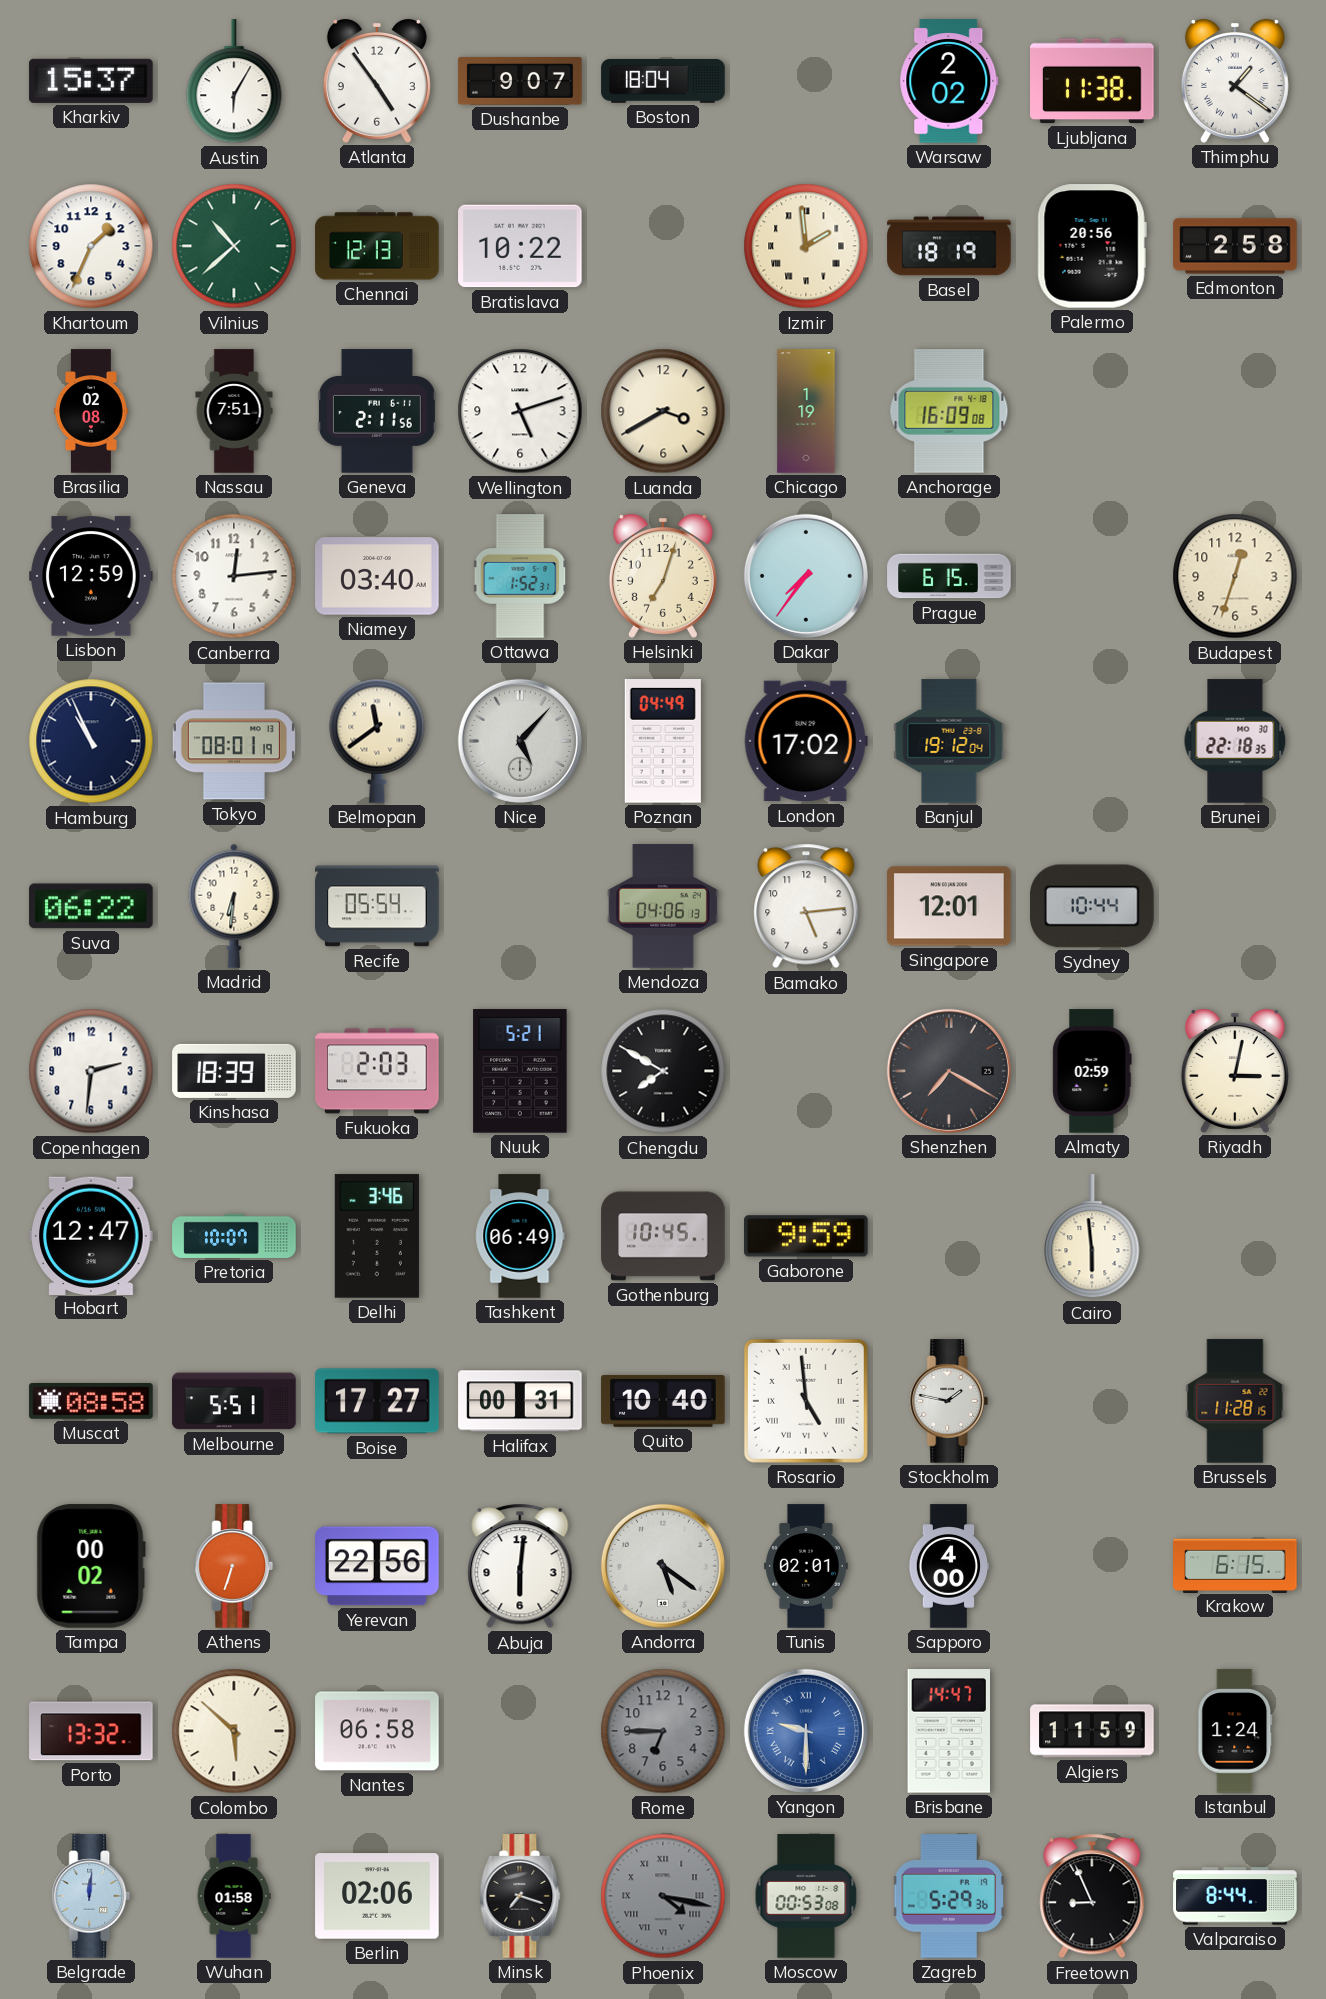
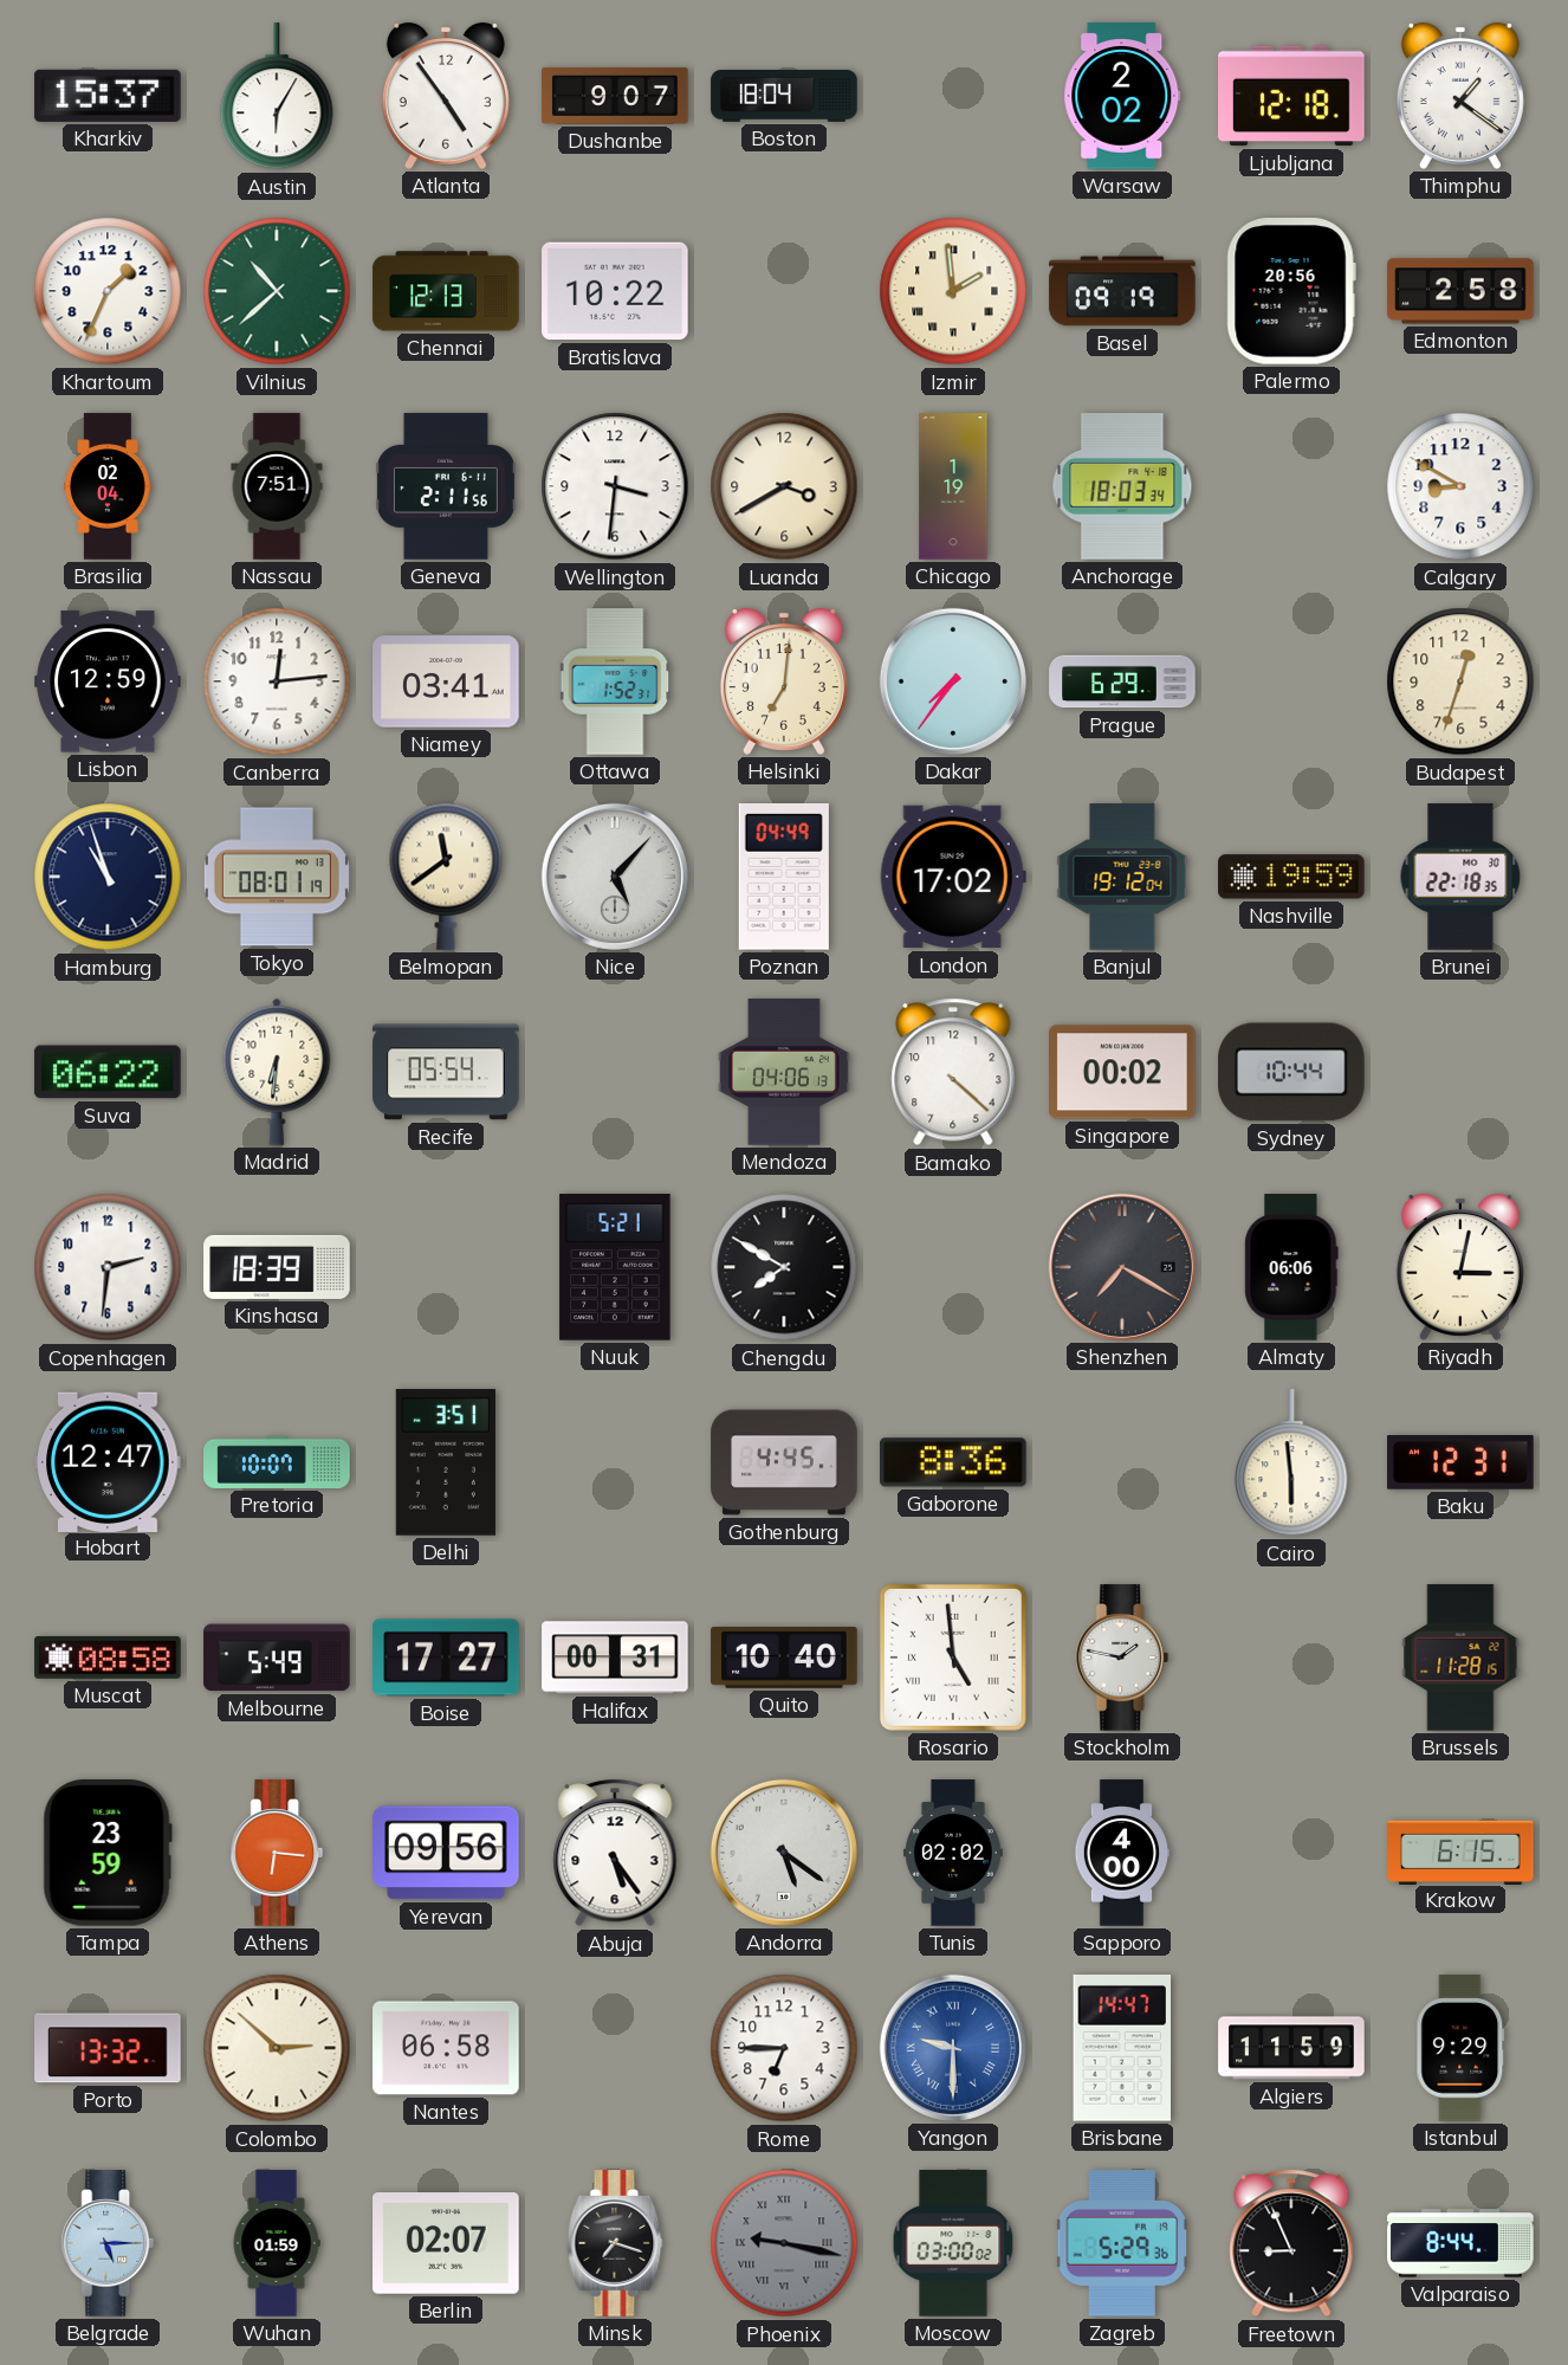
Ljubljana: 11:38 -> 12:18 (1291, 96)
Basel: 18:19 -> 09:19 (1122, 291)
Brasilia: 02:08 -> 02:04 (108, 486)
Wellington: 5:12 -> 3:31 (615, 486)
Anchorage: 16:09 -> 18:03 (1122, 486)
Calgary: none -> 8:50 (1460, 486)
Niamey: 03:40 -> 03:41 (446, 681)
Helsinki: 7:03 -> 7:01 (784, 681)
Prague: 6:15 -> 6:29 (1122, 681)
Hamburg: 10:56 -> 10:57 (108, 877)
Nashville: none -> 19:59 (1291, 877)
Bamako: 5:14 -> 4:22 (953, 1072)
Singapore: 12:01 -> 00:02 (1122, 1072)
Fukuoka: 2:03 -> none (377, 1071)
Almaty: 02:59 -> 06:06 (1291, 1267)
Delhi: 3:46 -> 3:51 (446, 1462)
Tashkent: 06:49 -> none (520, 1236)
Gothenburg: 10:45 -> 4:45 (784, 1462)
Gaborone: 9:59 -> 8:36 (953, 1462)
Baku: none -> 12:31 (1460, 1462)
Melbourne: 5:51 -> 5:49 (277, 1658)
Tampa: 00:02 -> 23:59 (108, 1853)
Athens: 6:33 -> 6:16 (277, 1853)
Yerevan: 22:56 -> 09:56 (446, 1853)
Abuja: 6:01 -> 5:24 (615, 1853)
Tunis: 02:01 -> 02:02 (953, 1853)
Colombo: 5:52 -> 2:52 (277, 2048)
Rome dial: grey -> white (784, 2048)
Istanbul: 1:24 -> 9:29 (1460, 2048)
Belgrade: 12:01 -> 5:15 (108, 2243)
Wuhan: 01:58 -> 01:59 (277, 2243)
Berlin: 02:06 -> 02:07 (446, 2243)
Phoenix: 4:17 -> 9:17 (784, 2243)
Moscow: 00:53 -> 03:00 (953, 2243)
